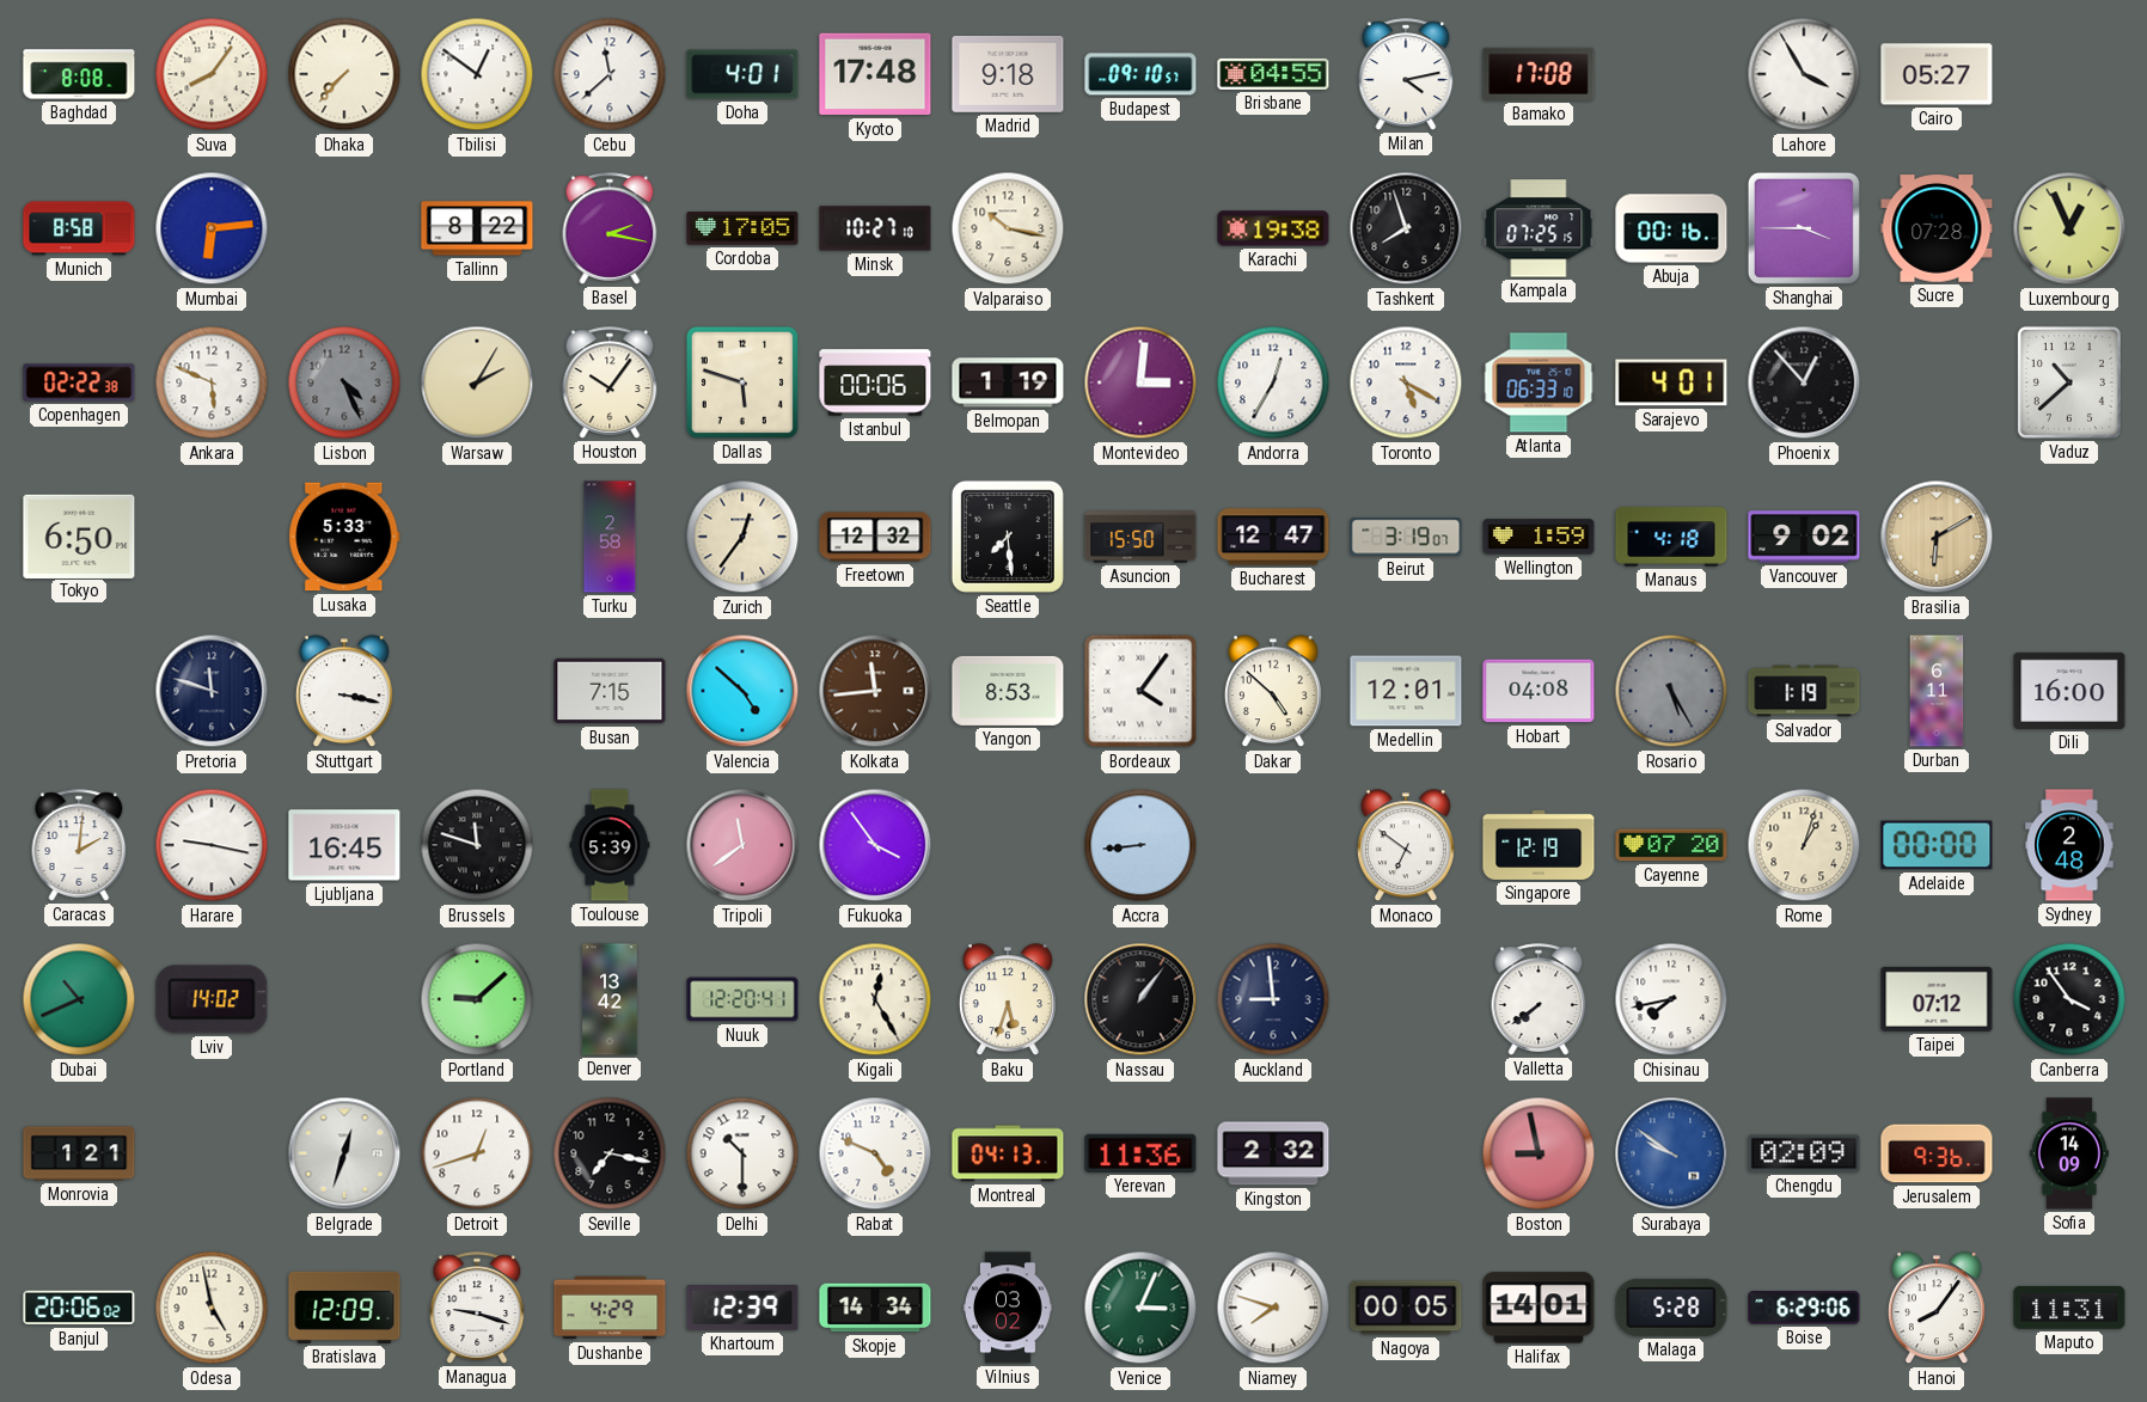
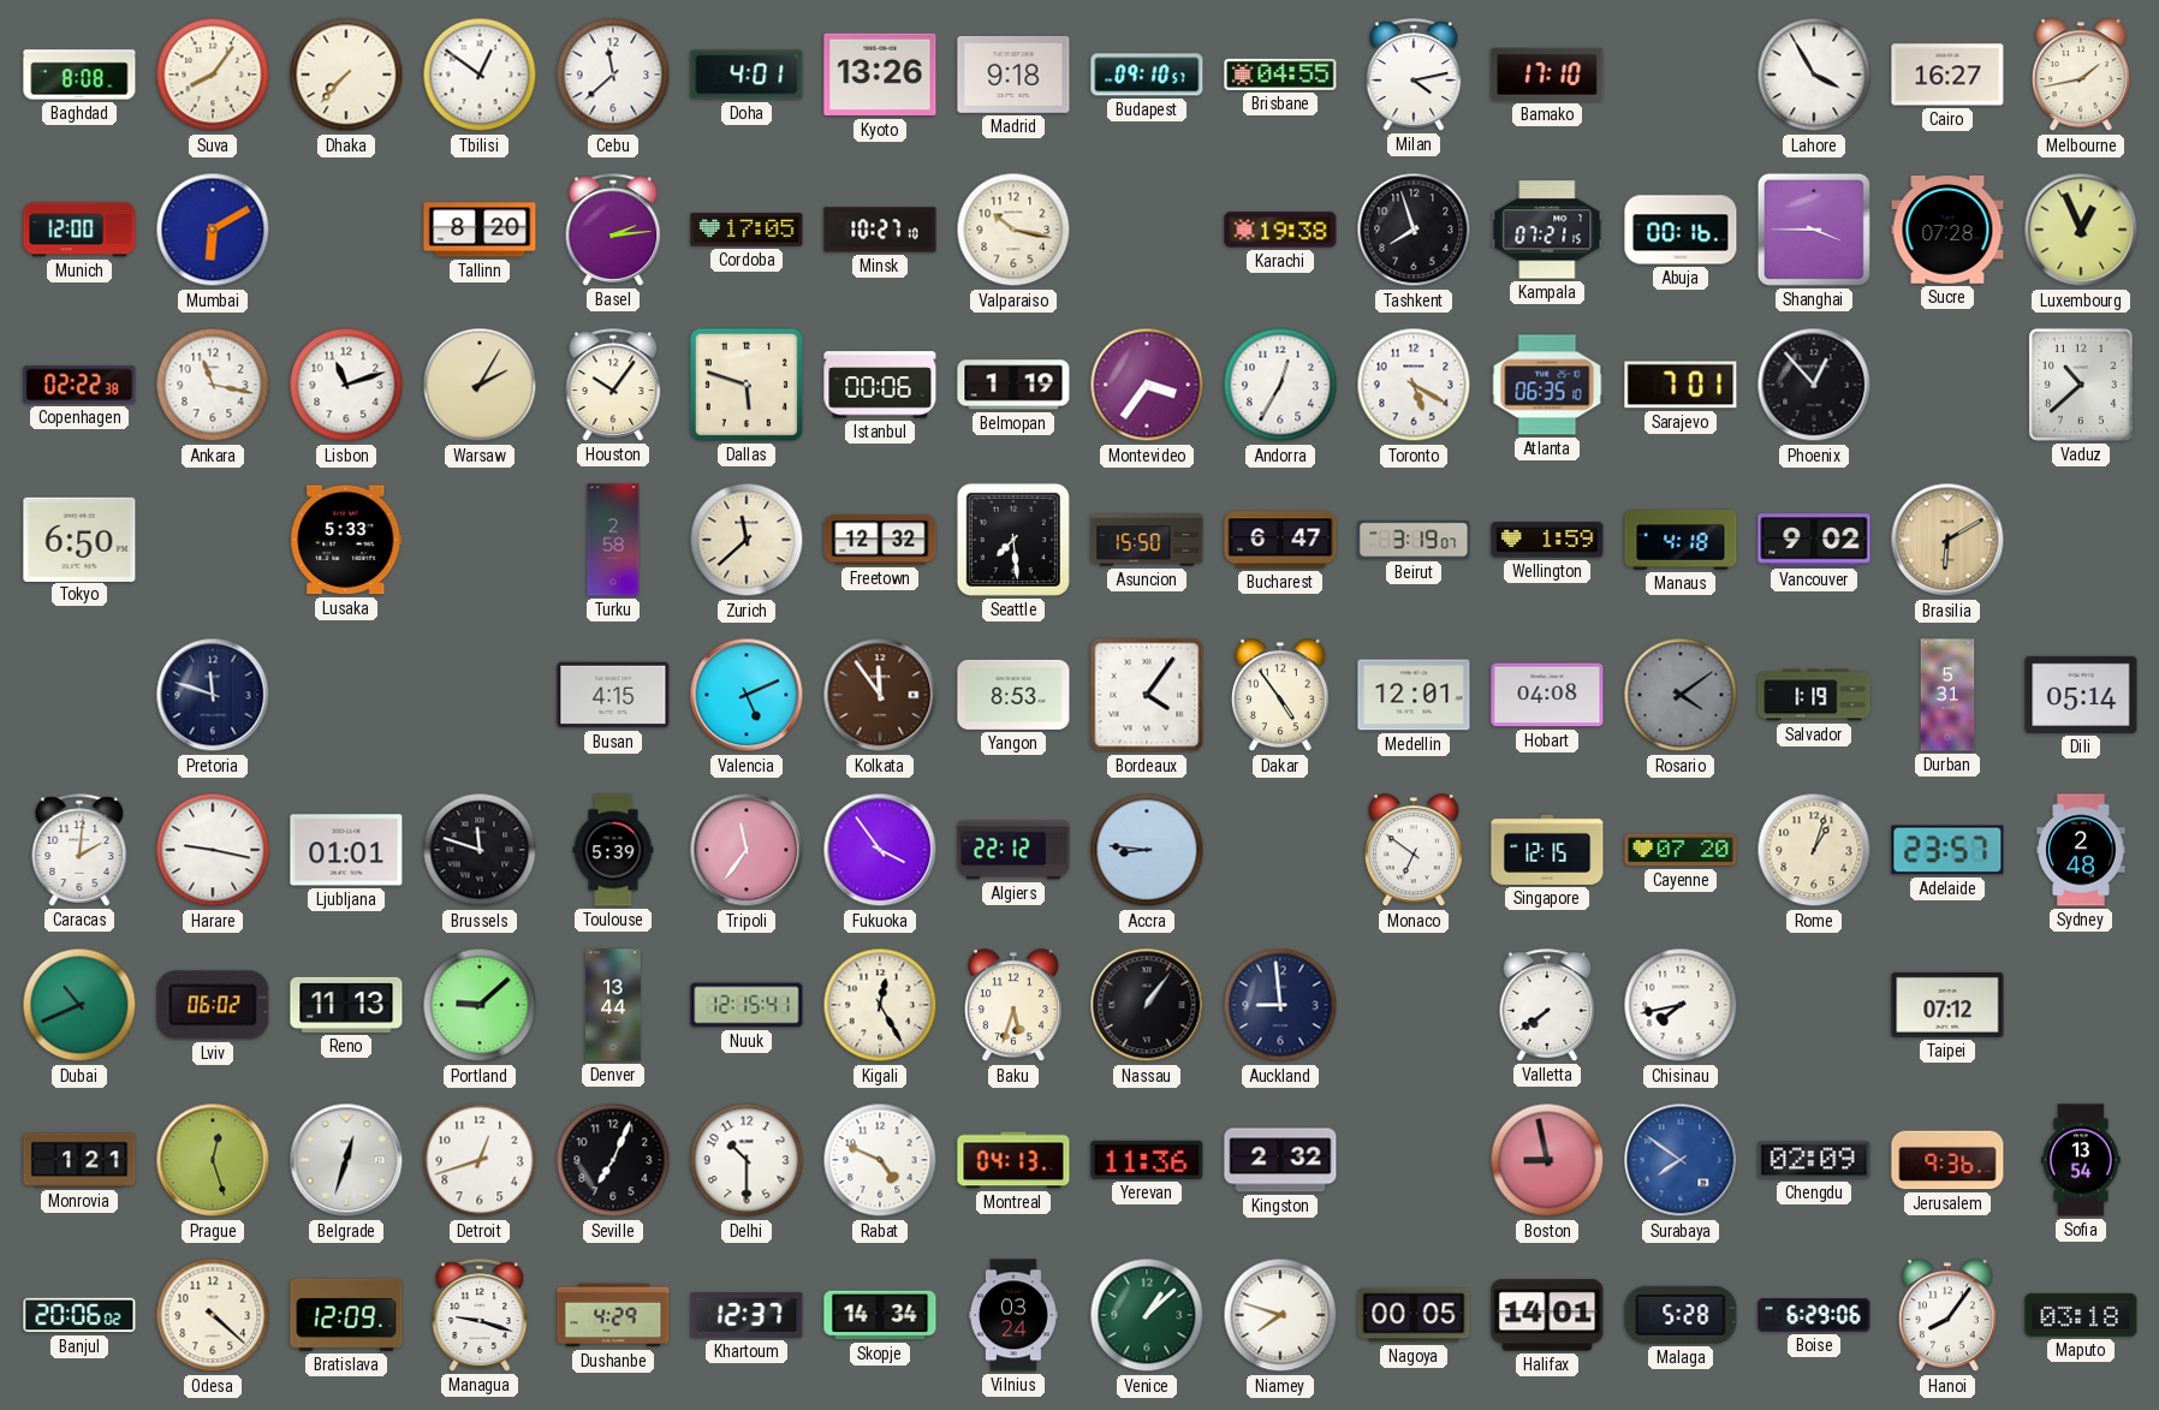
Kyoto: 17:48 -> 13:26 (880, 75)
Bamako: 17:08 -> 17:10 (1547, 75)
Cairo: 05:27 -> 16:27 (1947, 75)
Melbourne: none -> 1:43 (2081, 76)
Munich: 8:58 -> 12:00 (79, 230)
Mumbai: 6:14 -> 6:10 (213, 230)
Tallinn: 8:22 -> 8:20 (480, 230)
Basel: 2:17 -> 2:14 (613, 230)
Kampala: 07:25 -> 07:21 (1547, 230)
Ankara: 5:49 -> 11:17 (213, 385)
Lisbon: 4:26 -> 11:12 (346, 385)
Lisbon dial: grey -> white (346, 385)
Montevideo: 3:01 -> 3:36 (1147, 385)
Atlanta: 06:33 -> 06:35 (1547, 385)
Sarajevo: 4:01 -> 7:01 (1681, 385)
Zurich: 12:36 -> 11:38 (747, 540)
Bucharest: 12:47 -> 6:47 (1280, 540)
Stuttgart: 3:17 -> none (344, 692)
Busan: 7:15 -> 4:15 (613, 695)
Valencia: 4:52 -> 5:11 (747, 695)
Kolkata: 11:44 -> 11:54 (880, 695)
Dakar: 4:52 -> 4:54 (1280, 696)
Rosario: 5:25 -> 4:09 (1681, 695)
Durban: 6:11 -> 5:31 (1947, 695)
Dili: 16:00 -> 05:14 (2081, 695)
Ljubljana: 16:45 -> 01:01 (346, 850)
Tripoli: 11:39 -> 11:36 (747, 850)
Algiers: none -> 22:12 (1013, 850)
Accra: 8:44 -> 8:46 (1147, 850)
Singapore: 12:19 -> 12:15 (1547, 850)
Adelaide: 00:00 -> 23:57 (1947, 850)
Lviv: 14:02 -> 06:02 (213, 1005)
Reno: none -> 11:13 (346, 1005)
Denver: 13:42 -> 13:44 (613, 1005)
Nuuk: 12:20 -> 12:15 (747, 1005)
Canberra: 3:54 -> none (2069, 999)
Prague: none -> 12:27 (213, 1160)
Seville: 7:17 -> 7:04 (613, 1160)
Surabaya: 9:51 -> 7:51 (1681, 1160)
Sofia: 14:09 -> 13:54 (2081, 1160)
Odesa: 4:58 -> 4:22 (213, 1315)
Khartoum: 12:39 -> 12:37 (747, 1316)
Vilnius: 03:02 -> 03:24 (1015, 1315)
Venice: 3:04 -> 1:08 (1147, 1315)
Maputo: 11:31 -> 03:18 (2081, 1315)
